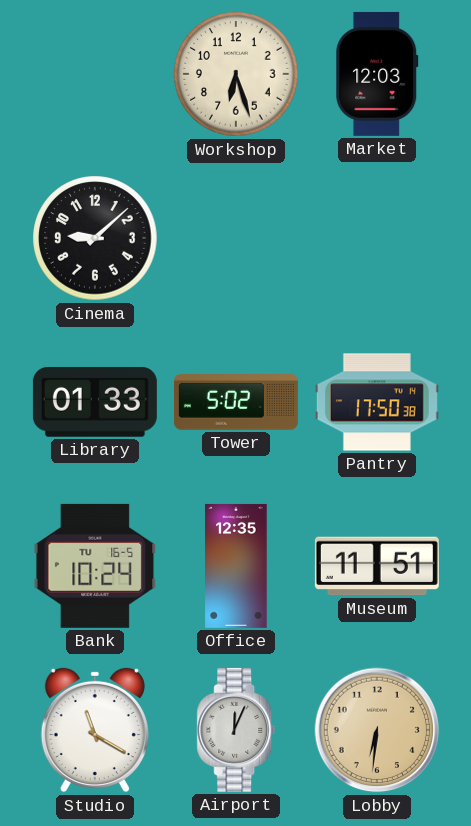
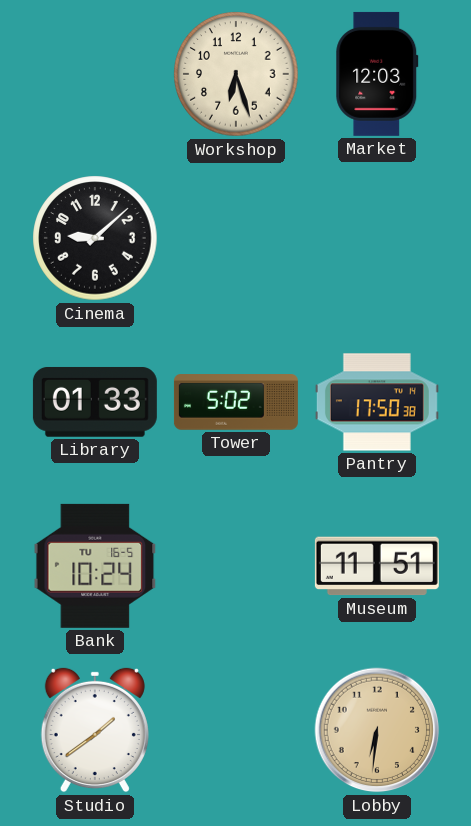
Office: 12:35 -> none (236, 566)
Studio: 11:20 -> 1:39 (95, 730)
Airport: 12:04 -> none (236, 730)
